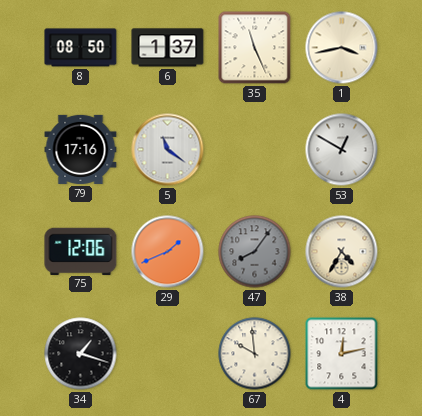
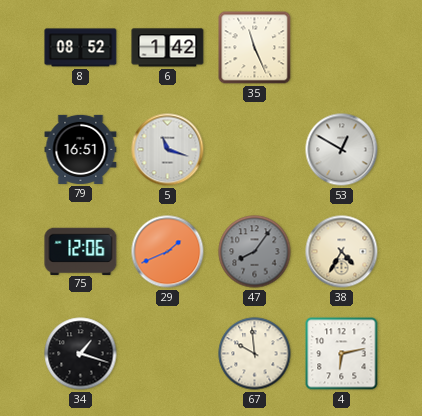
8: 08:50 -> 08:52 (81, 48)
6: 1:37 -> 1:42 (168, 48)
1: 3:43 -> none (342, 48)
79: 17:16 -> 16:51 (81, 149)
5: 11:21 -> 11:18 (168, 150)
4: 12:13 -> 6:13 (342, 354)
